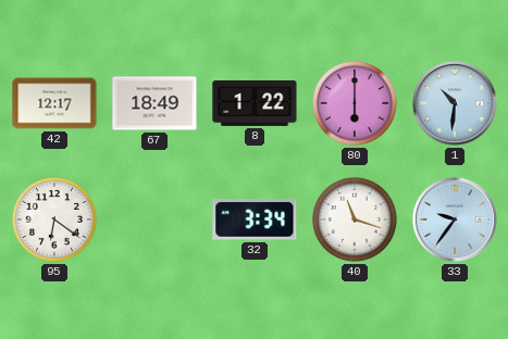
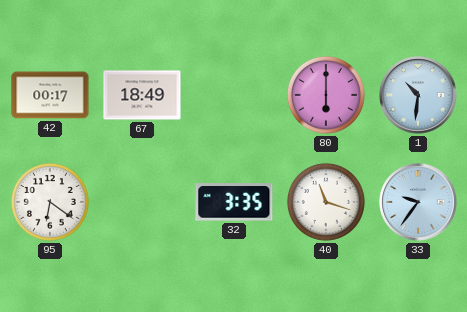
42: 12:17 -> 00:17 (50, 95)
8: 1:22 -> none (255, 103)
32: 3:34 -> 3:35 (234, 202)
